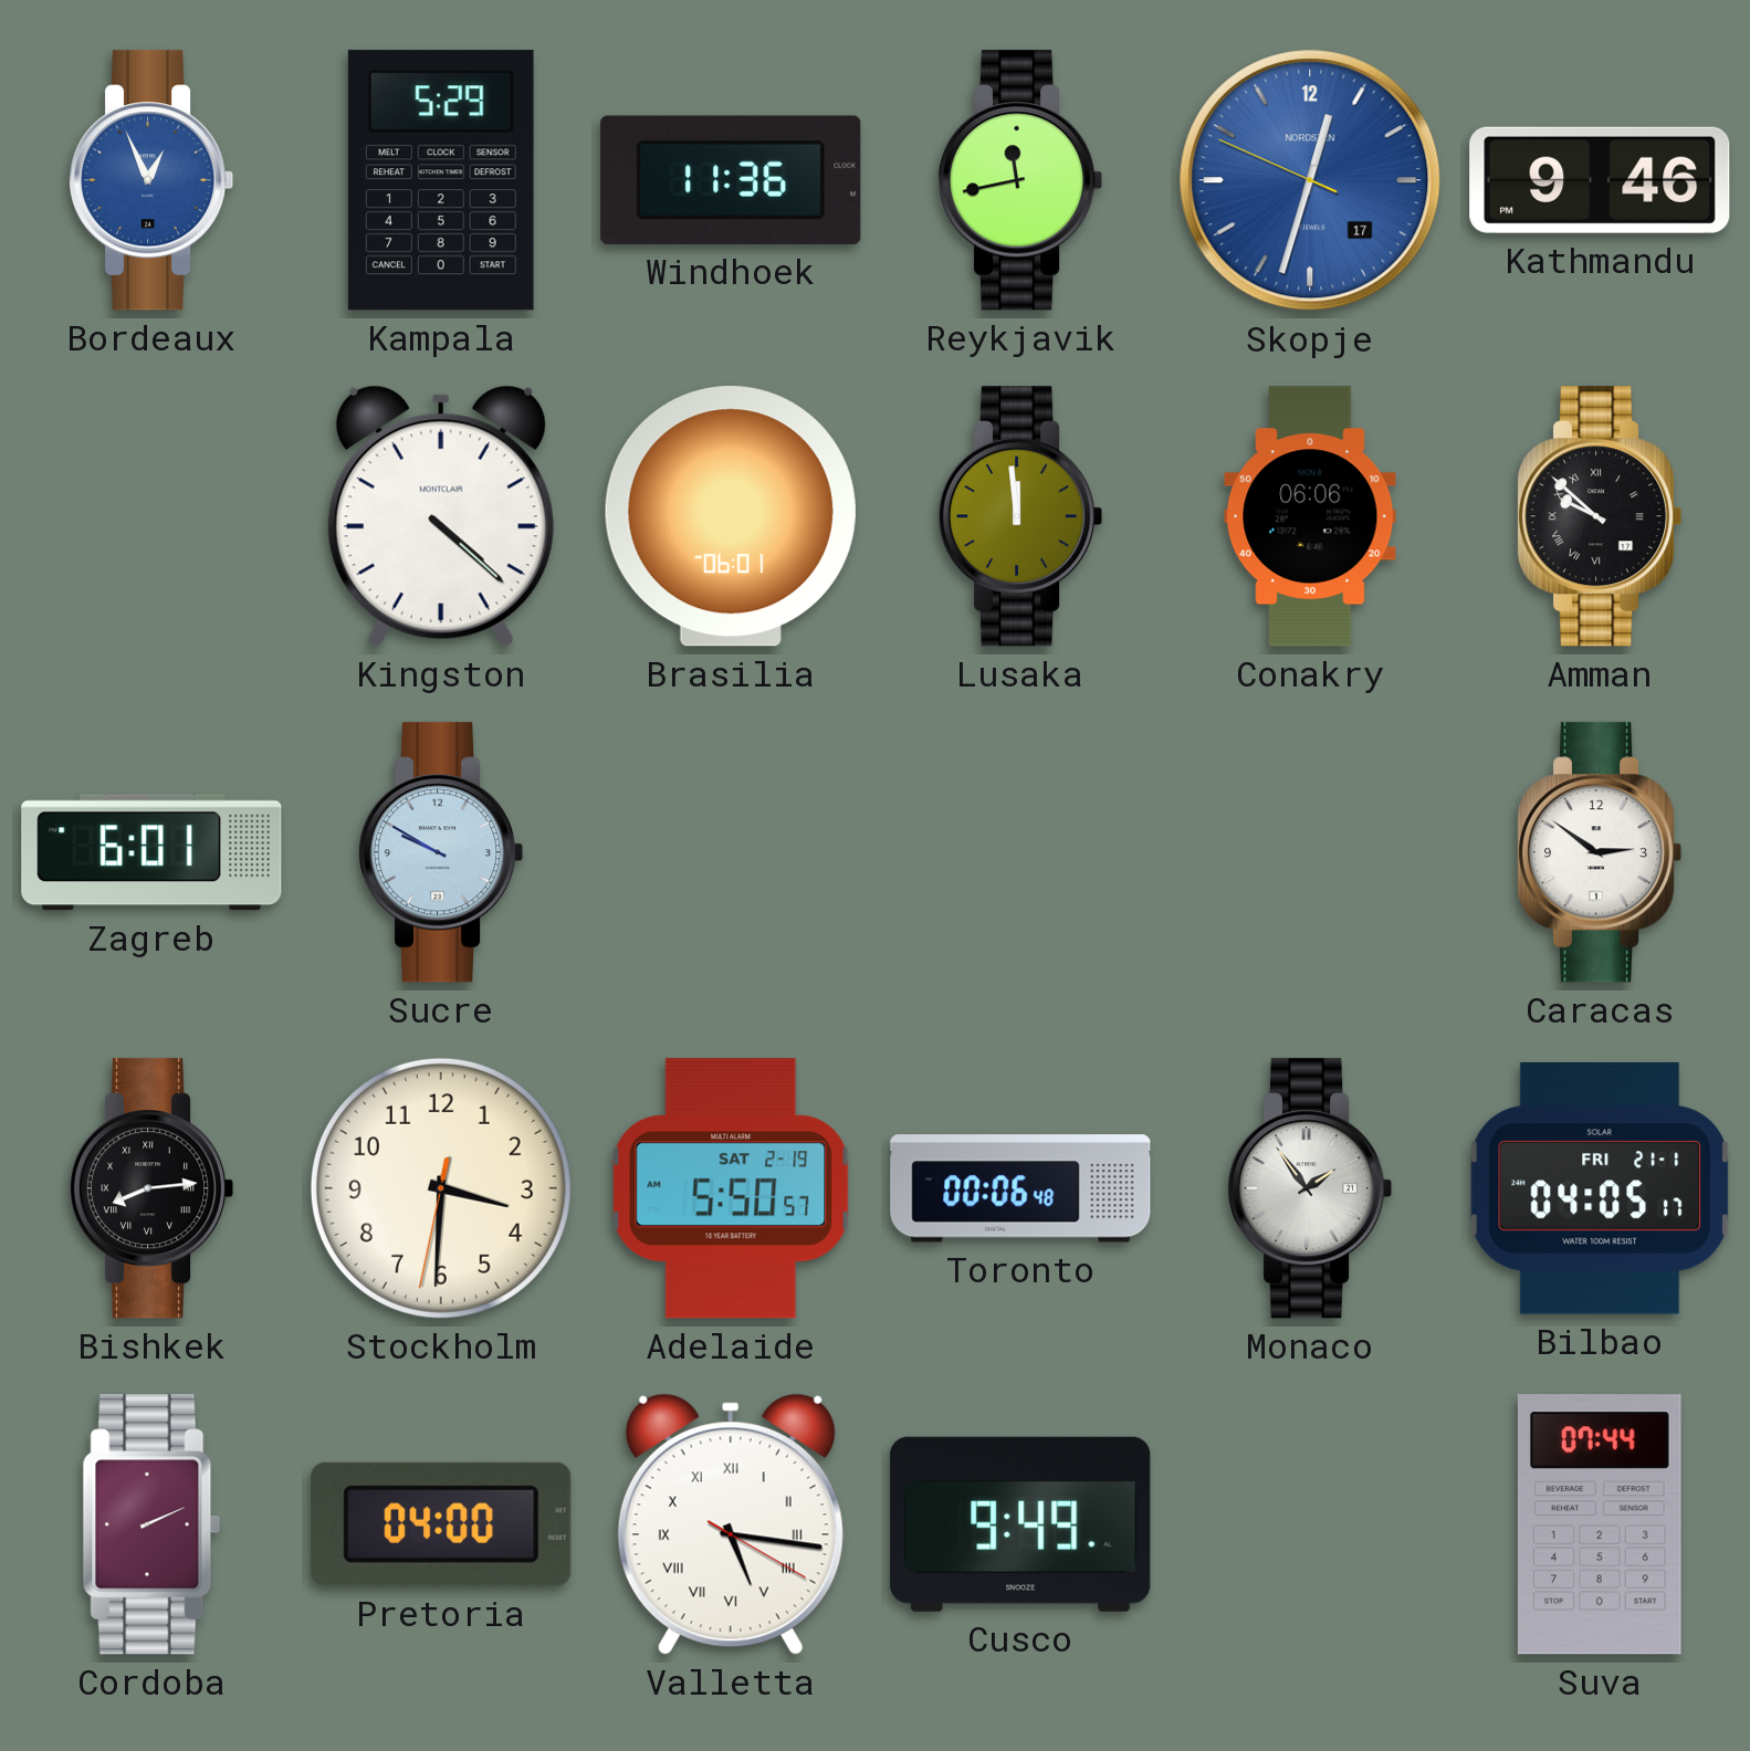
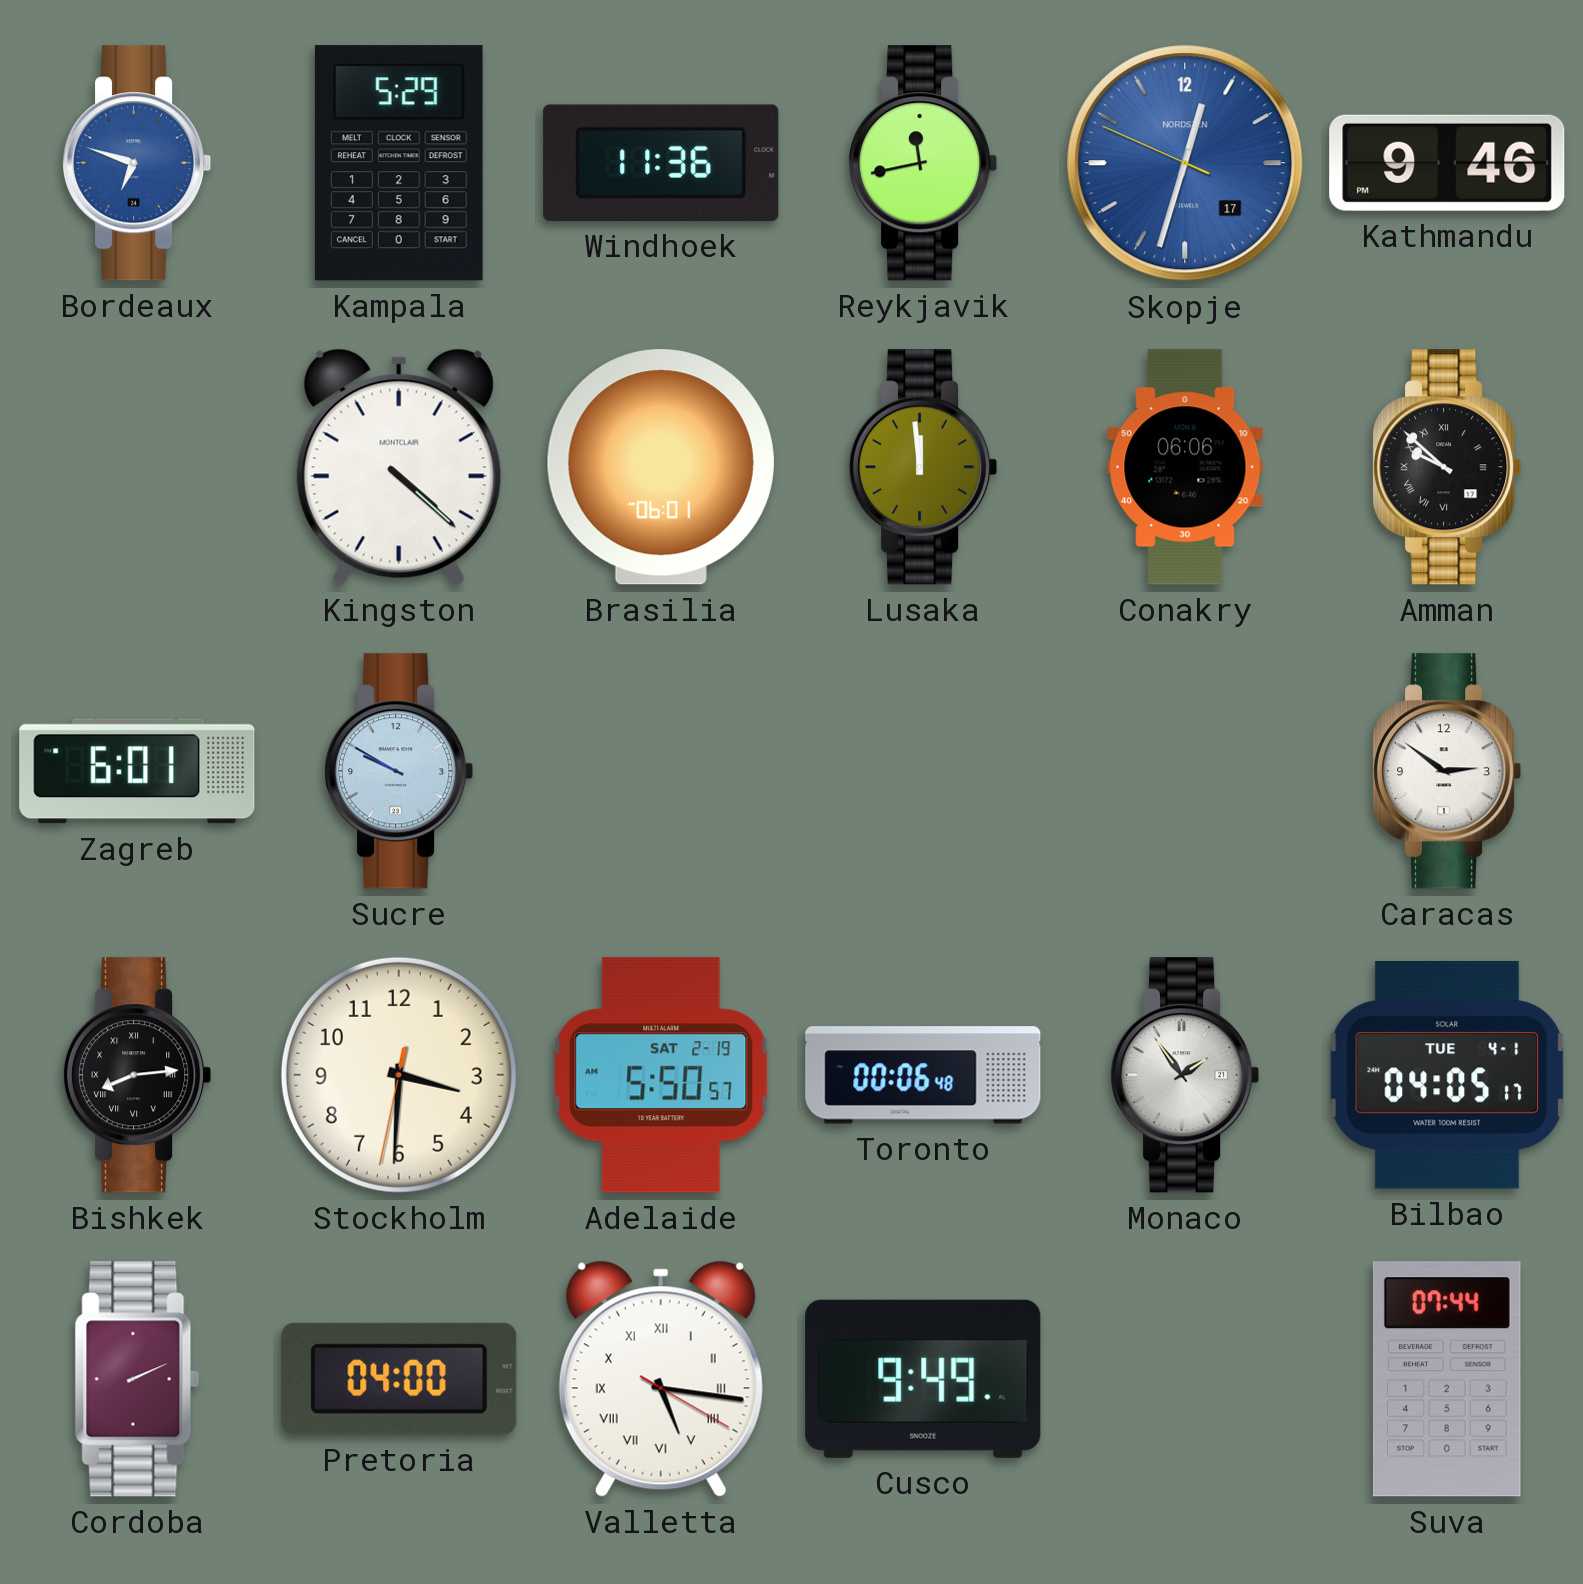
Bordeaux: 12:56 -> 6:48 (138, 163)
Bilbao date: FRI 21-1 -> TUE 4-1 (1447, 1075)
